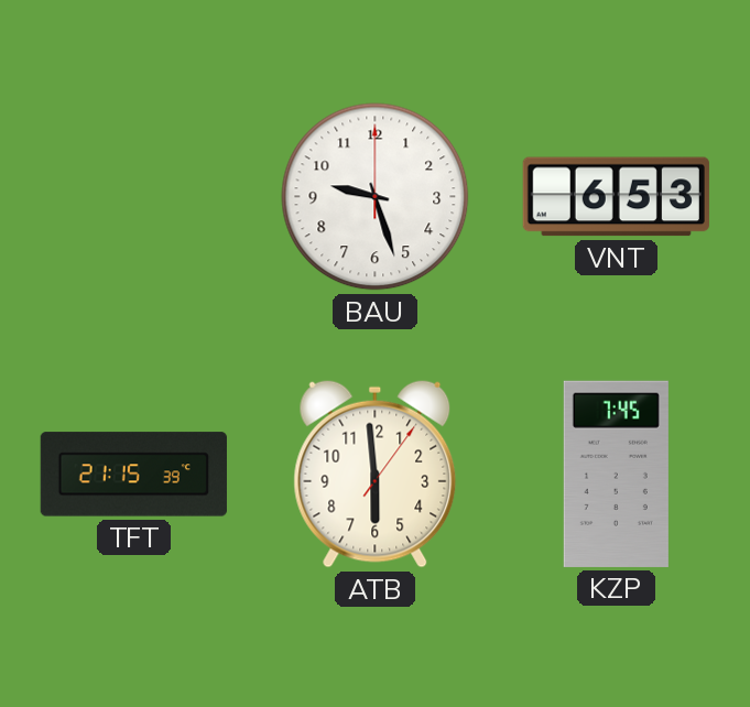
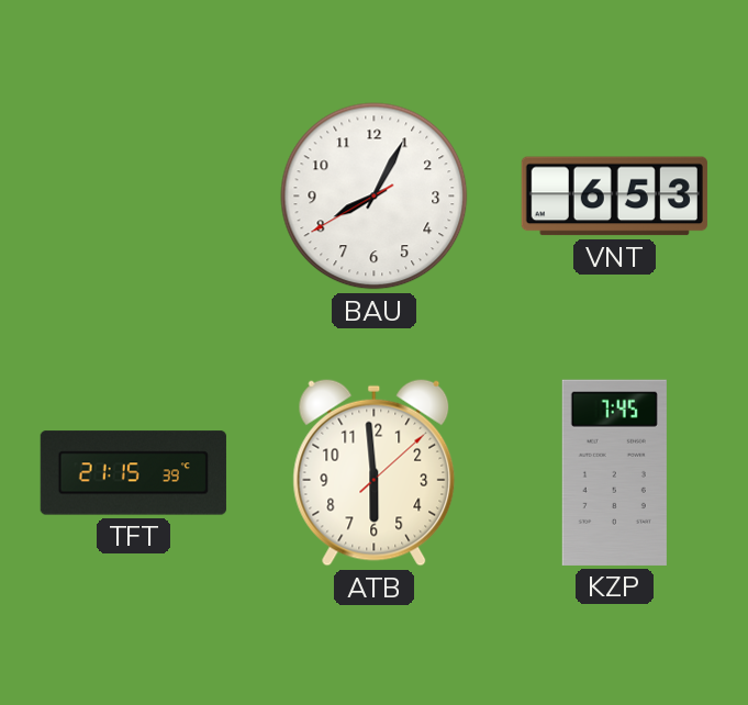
BAU: 9:27 -> 8:04 (375, 197)
ATB: 5:59:06 -> 5:59:08 (375, 472)
